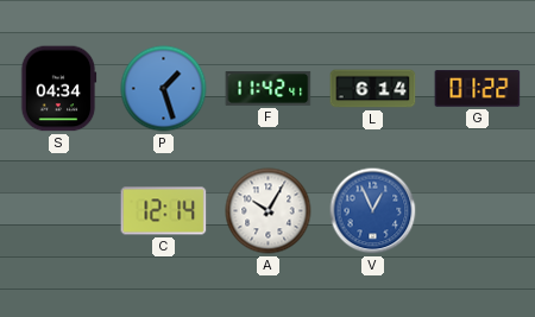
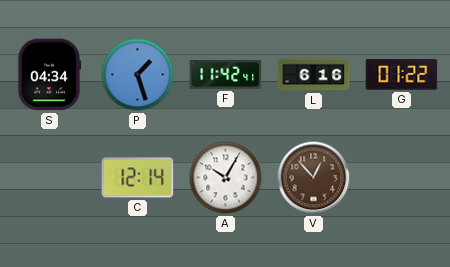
L: 6:14 -> 6:16 (314, 75)
V: 12:56 -> 12:53 (314, 178)
V dial: blue -> brown (314, 178)
